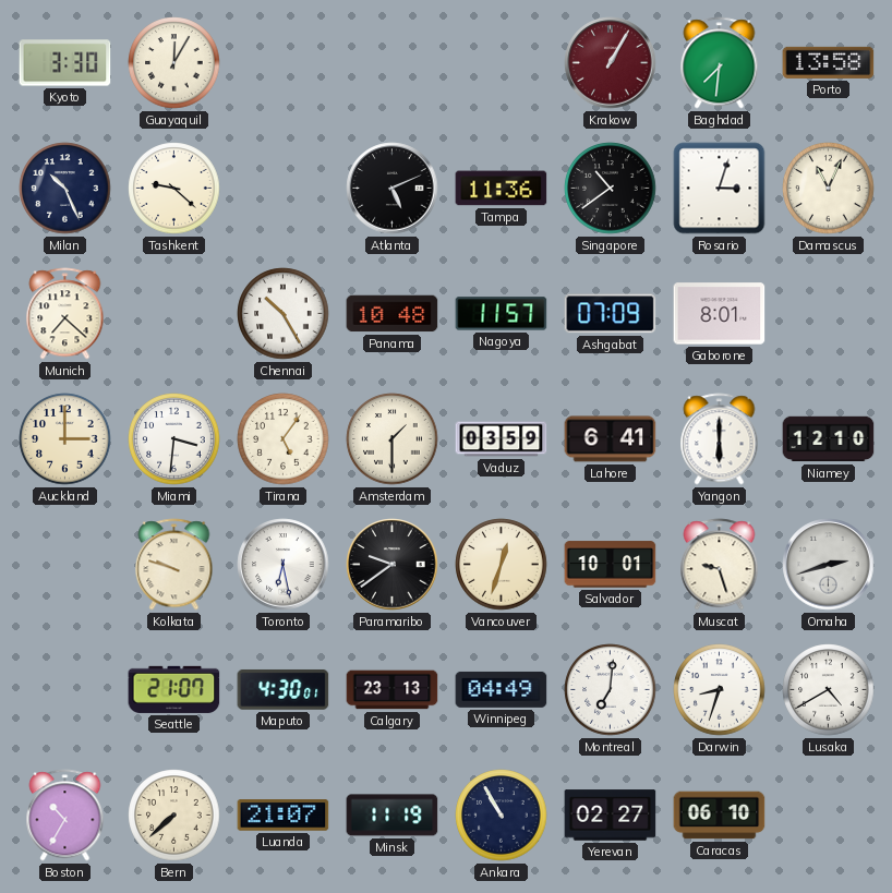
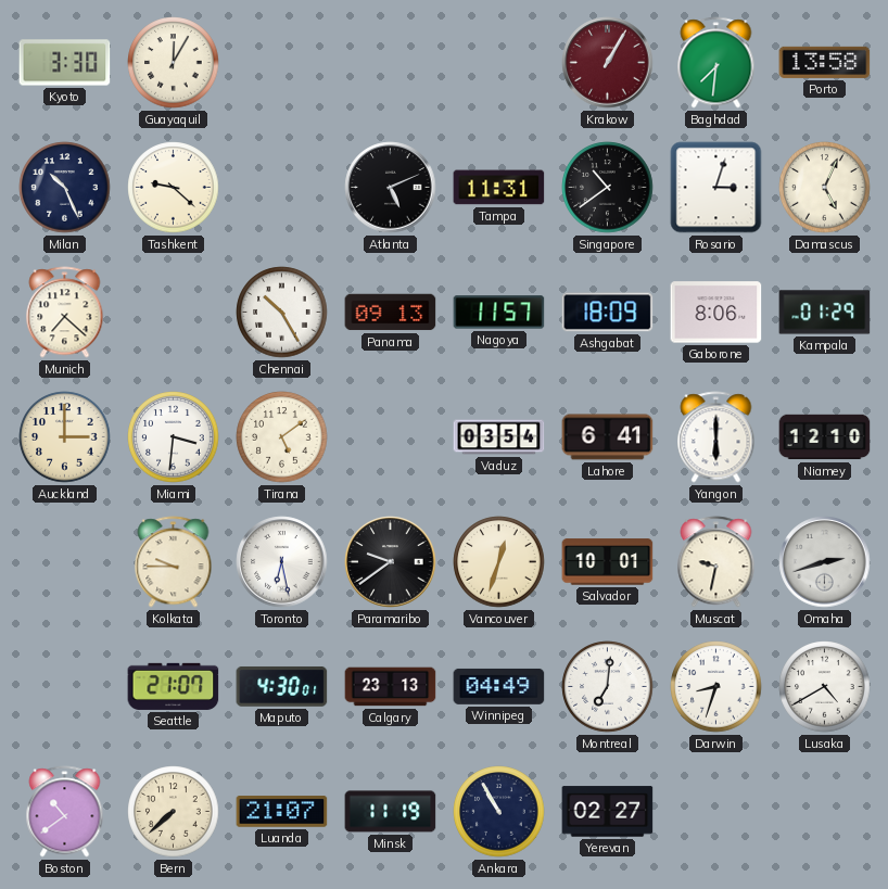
Tampa: 11:36 -> 11:31 (499, 188)
Damascus: 11:04 -> 5:04 (825, 188)
Panama: 10:48 -> 09:13 (391, 313)
Ashgabat: 07:09 -> 18:09 (608, 313)
Gaborone: 8:01 -> 8:06 (716, 313)
Kampala: none -> 01:29 (825, 313)
Tirana: 5:06 -> 5:09 (282, 437)
Amsterdam: 1:30 -> none (393, 439)
Vaduz: 03:59 -> 03:54 (499, 437)
Kolkata: 9:48 -> 9:45 (174, 562)
Muscat: 9:27 -> 9:32 (716, 562)
Boston: 10:35 -> 10:39 (65, 812)
Caracas: 06:10 -> none (720, 816)
